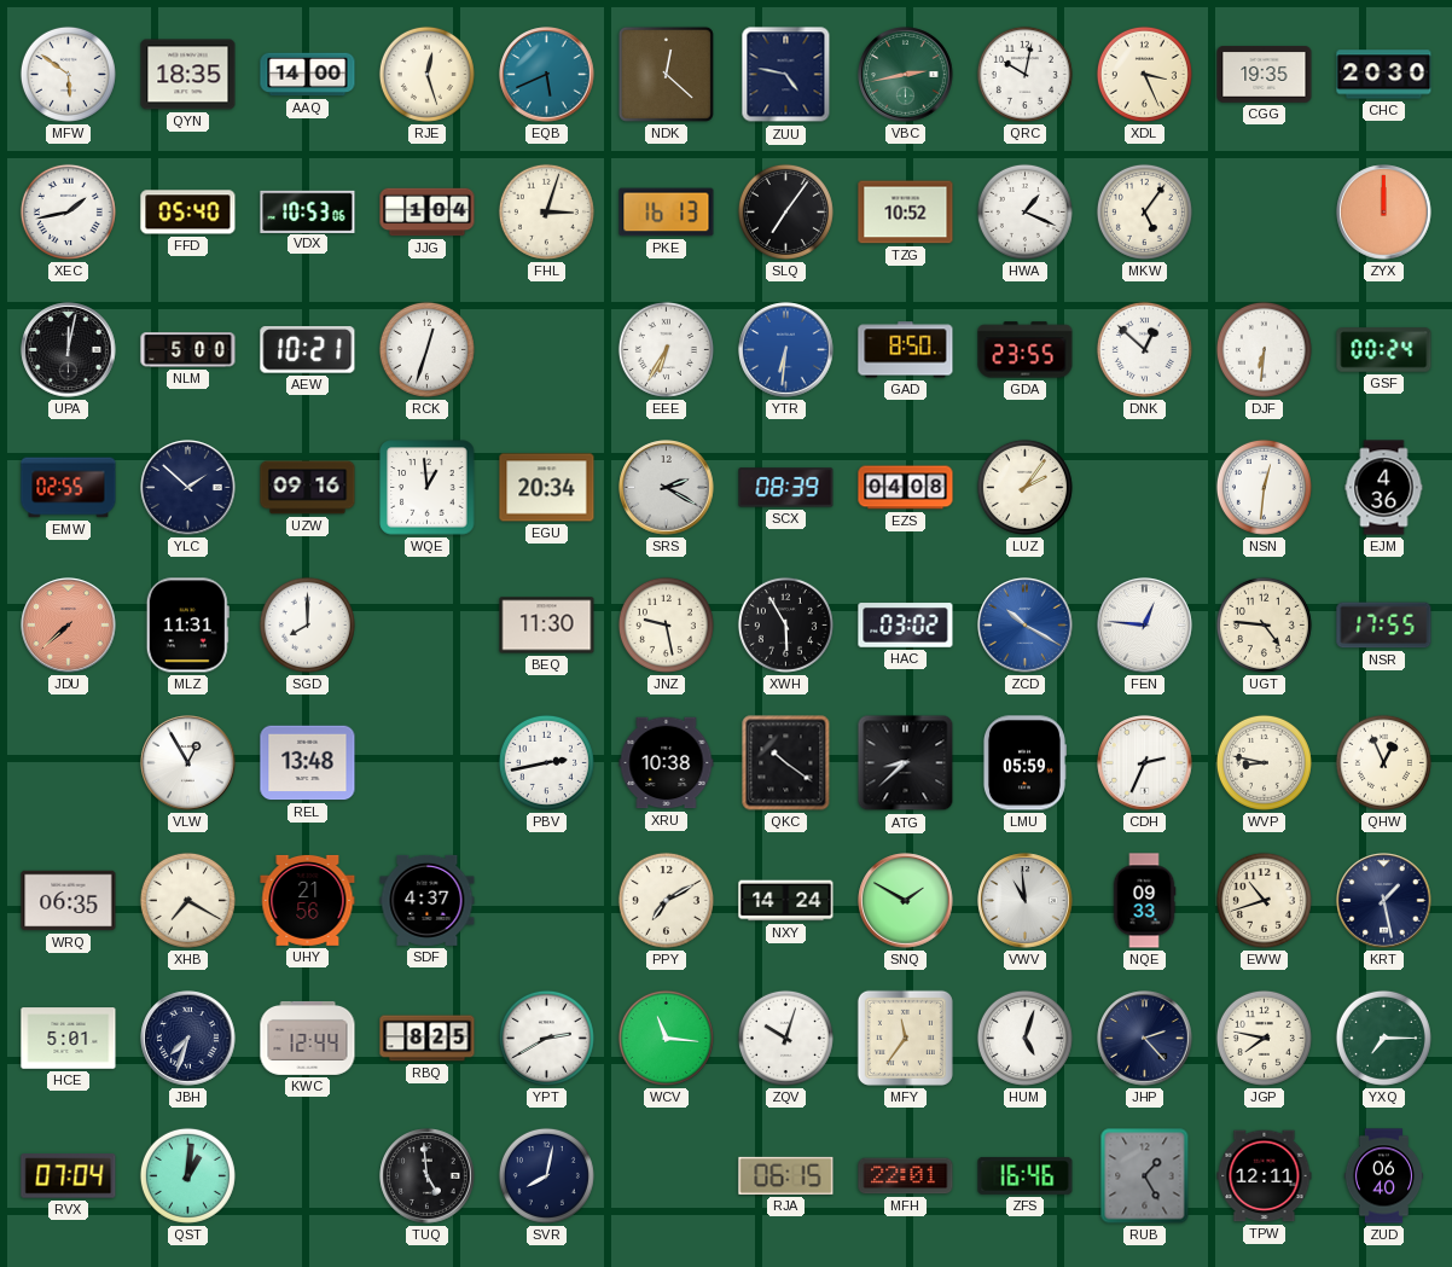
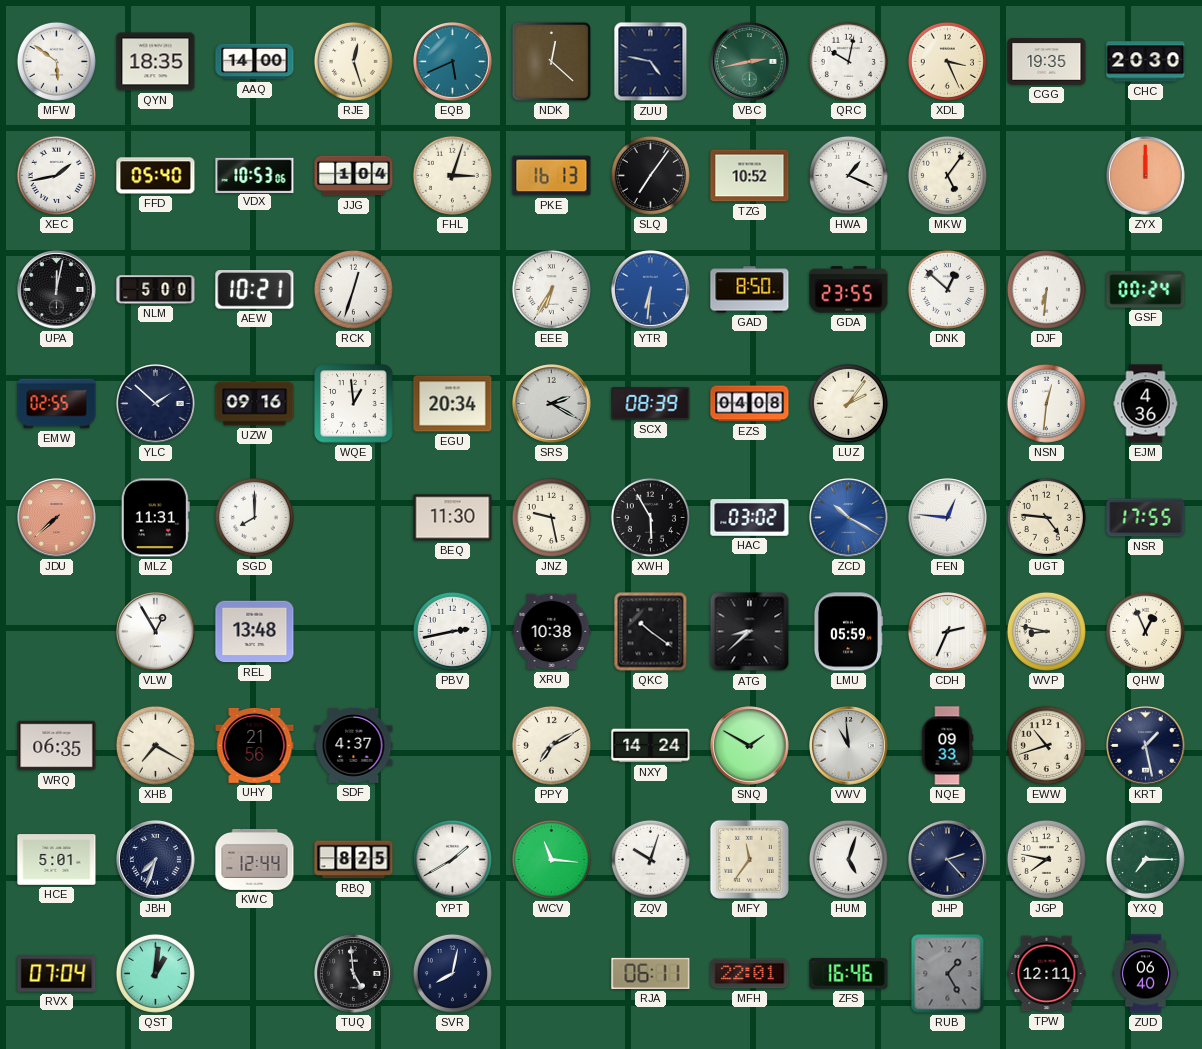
YPT: 2:40 -> 1:40 (452, 859)
RJA: 06:15 -> 06:11 (651, 973)
